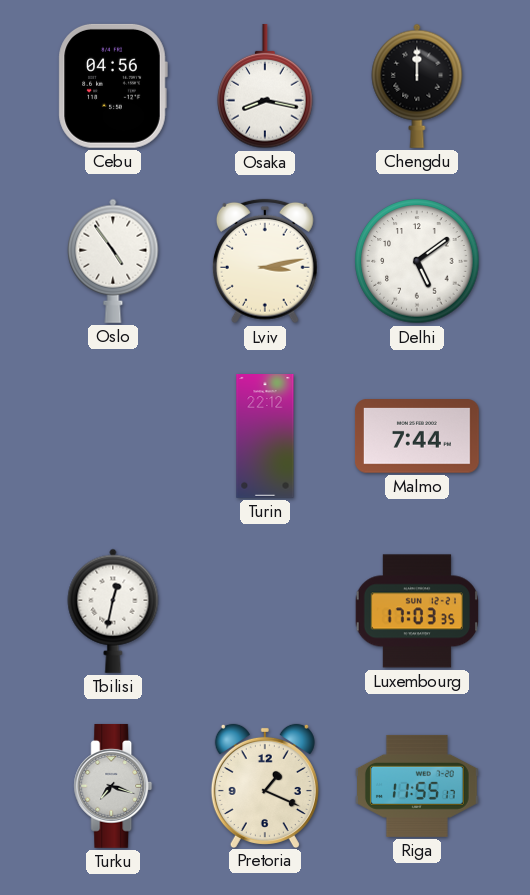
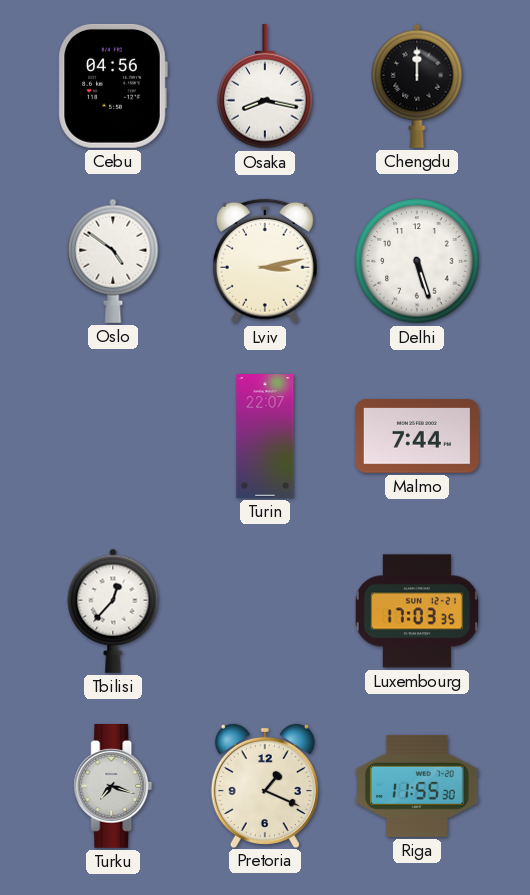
Oslo: 4:54 -> 4:51 (113, 261)
Delhi: 5:09 -> 5:27 (417, 261)
Turin: 22:12 -> 22:07 (265, 437)
Tbilisi: 12:32 -> 12:37 (113, 611)
Riga: 11:55:17 -> 11:55:30 (417, 786)
